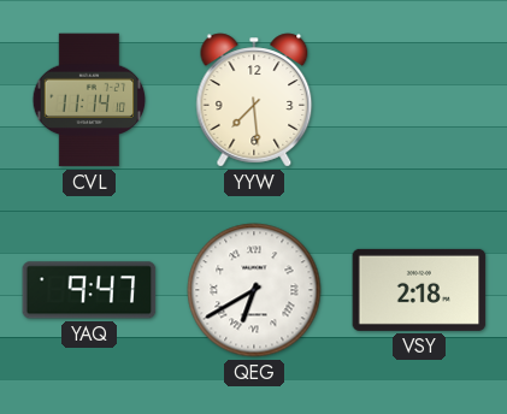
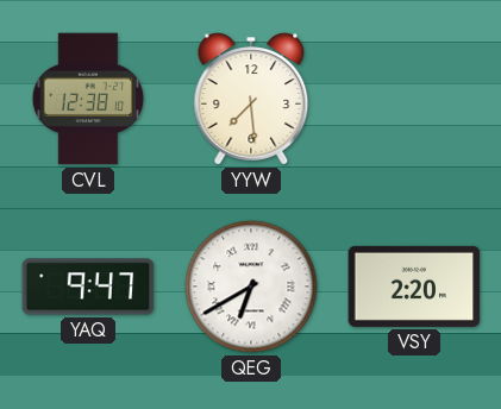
CVL: 11:14 -> 12:38 (88, 99)
VSY: 2:18 -> 2:20 (414, 287)
